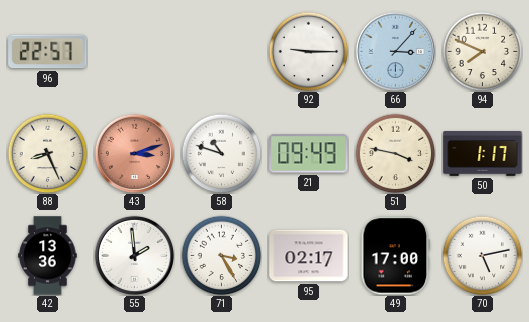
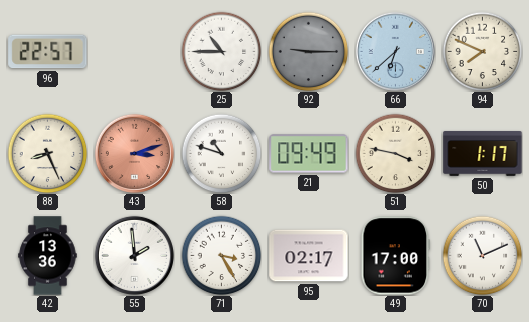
25: none -> 10:45 (221, 51)
92 dial: white -> grey (308, 51)
66: 3:07 -> 6:38 (395, 51)
70: 5:13 -> 11:11 (482, 255)
